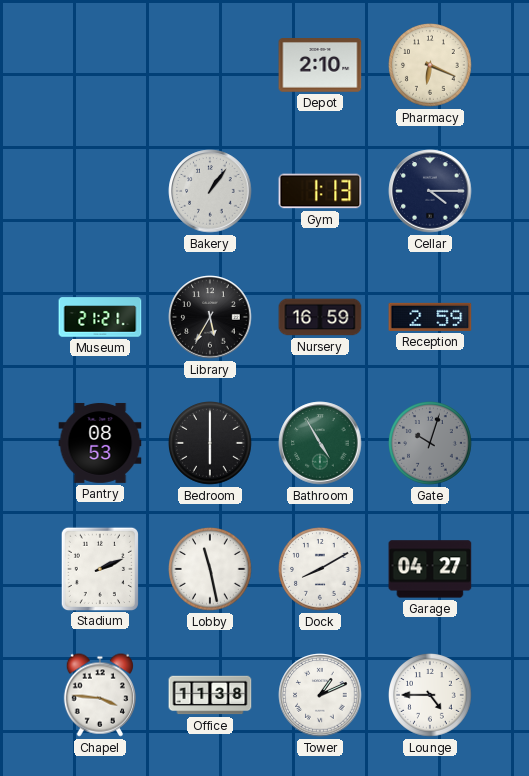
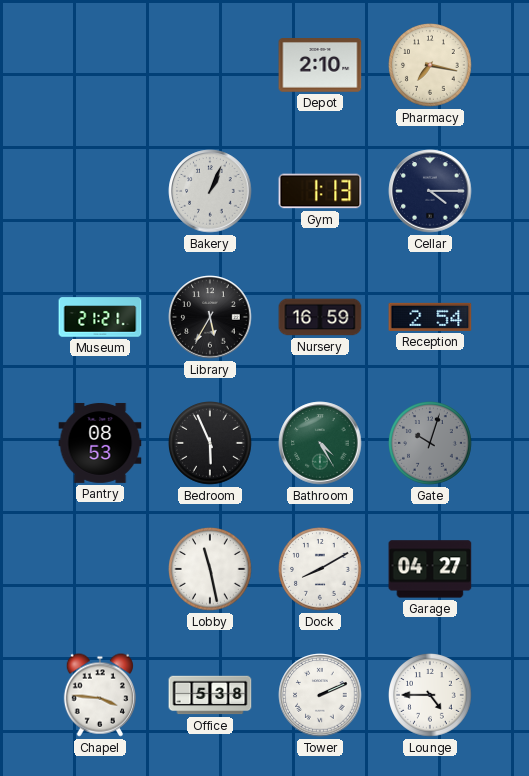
Pharmacy: 6:19 -> 7:17 (431, 66)
Bakery: 1:06 -> 1:04 (210, 191)
Reception: 2:59 -> 2:54 (430, 317)
Bedroom: 6:00 -> 5:56 (211, 444)
Bathroom: 4:55 -> 4:25 (320, 443)
Stadium: 2:11 -> none (99, 568)
Office: 11:38 -> 5:38 (210, 695)
Tower: 1:11 -> 2:11 (320, 695)
